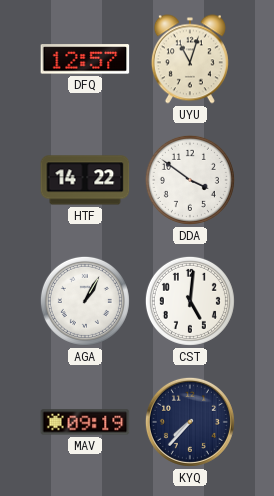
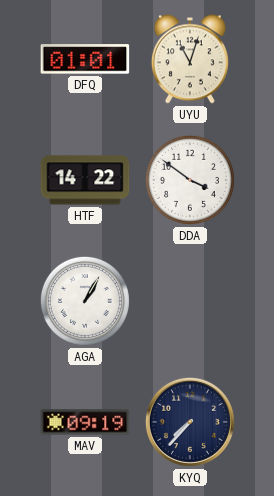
DFQ: 12:57 -> 01:01 (85, 59)
CST: 5:01 -> none (190, 301)
